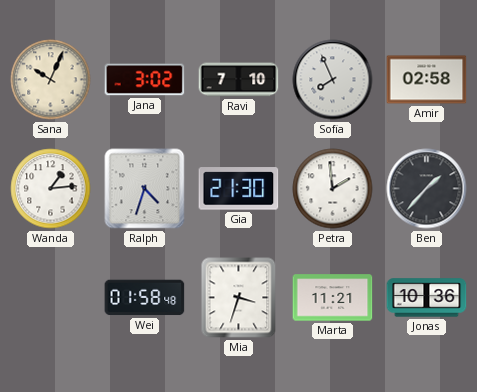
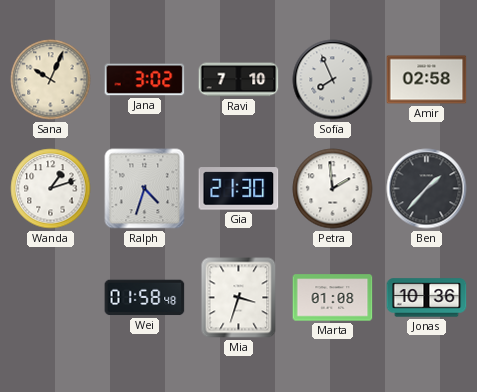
Wanda: 1:14 -> 1:12 (51, 189)
Marta: 11:21 -> 01:08 (333, 298)
